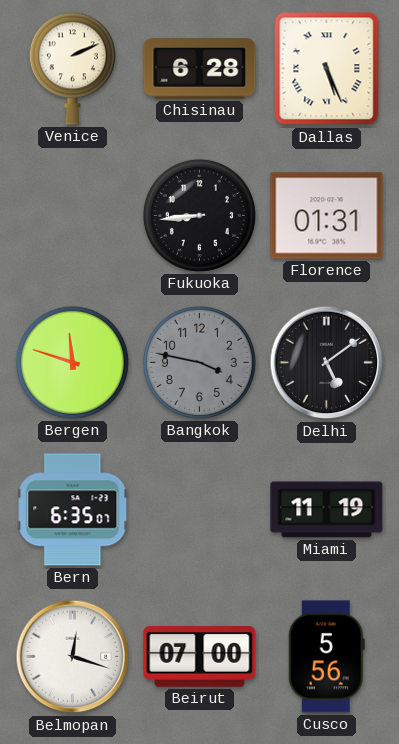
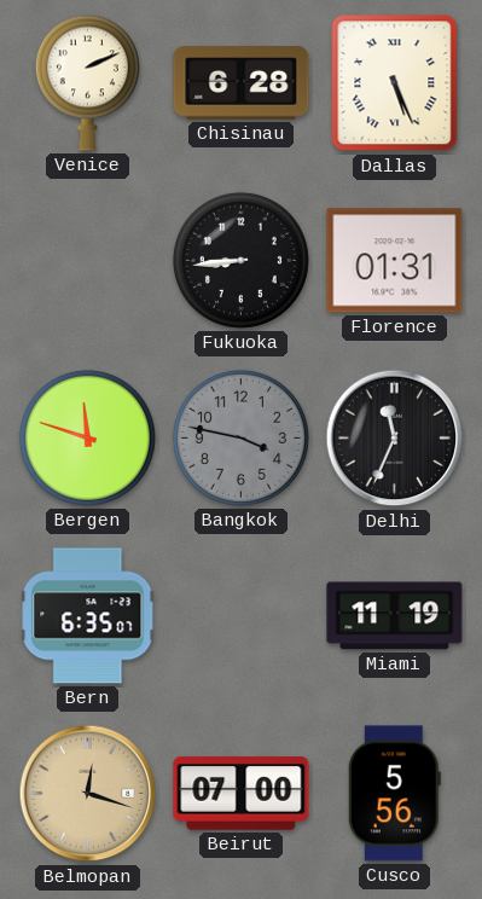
Delhi: 5:09 -> 11:34 (395, 439)
Belmopan dial: white -> champagne (88, 794)
